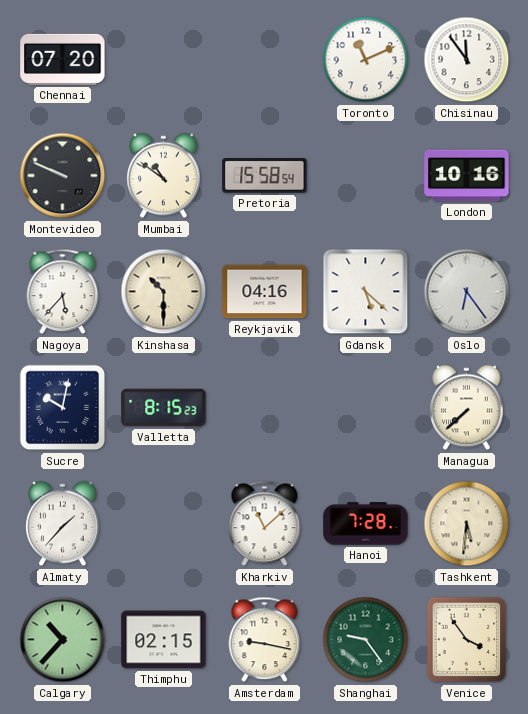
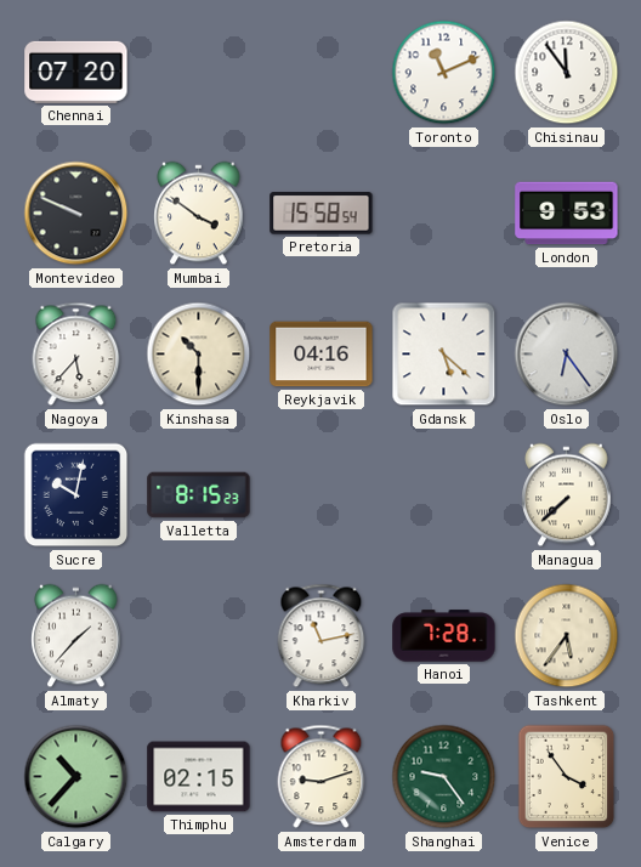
Mumbai: 10:51 -> 3:51 (199, 214)
London: 10:16 -> 9:53 (567, 214)
Kharkiv: 11:08 -> 11:13 (322, 636)
Tashkent: 5:31 -> 5:36 (567, 636)
Amsterdam: 9:17 -> 9:12 (322, 777)
